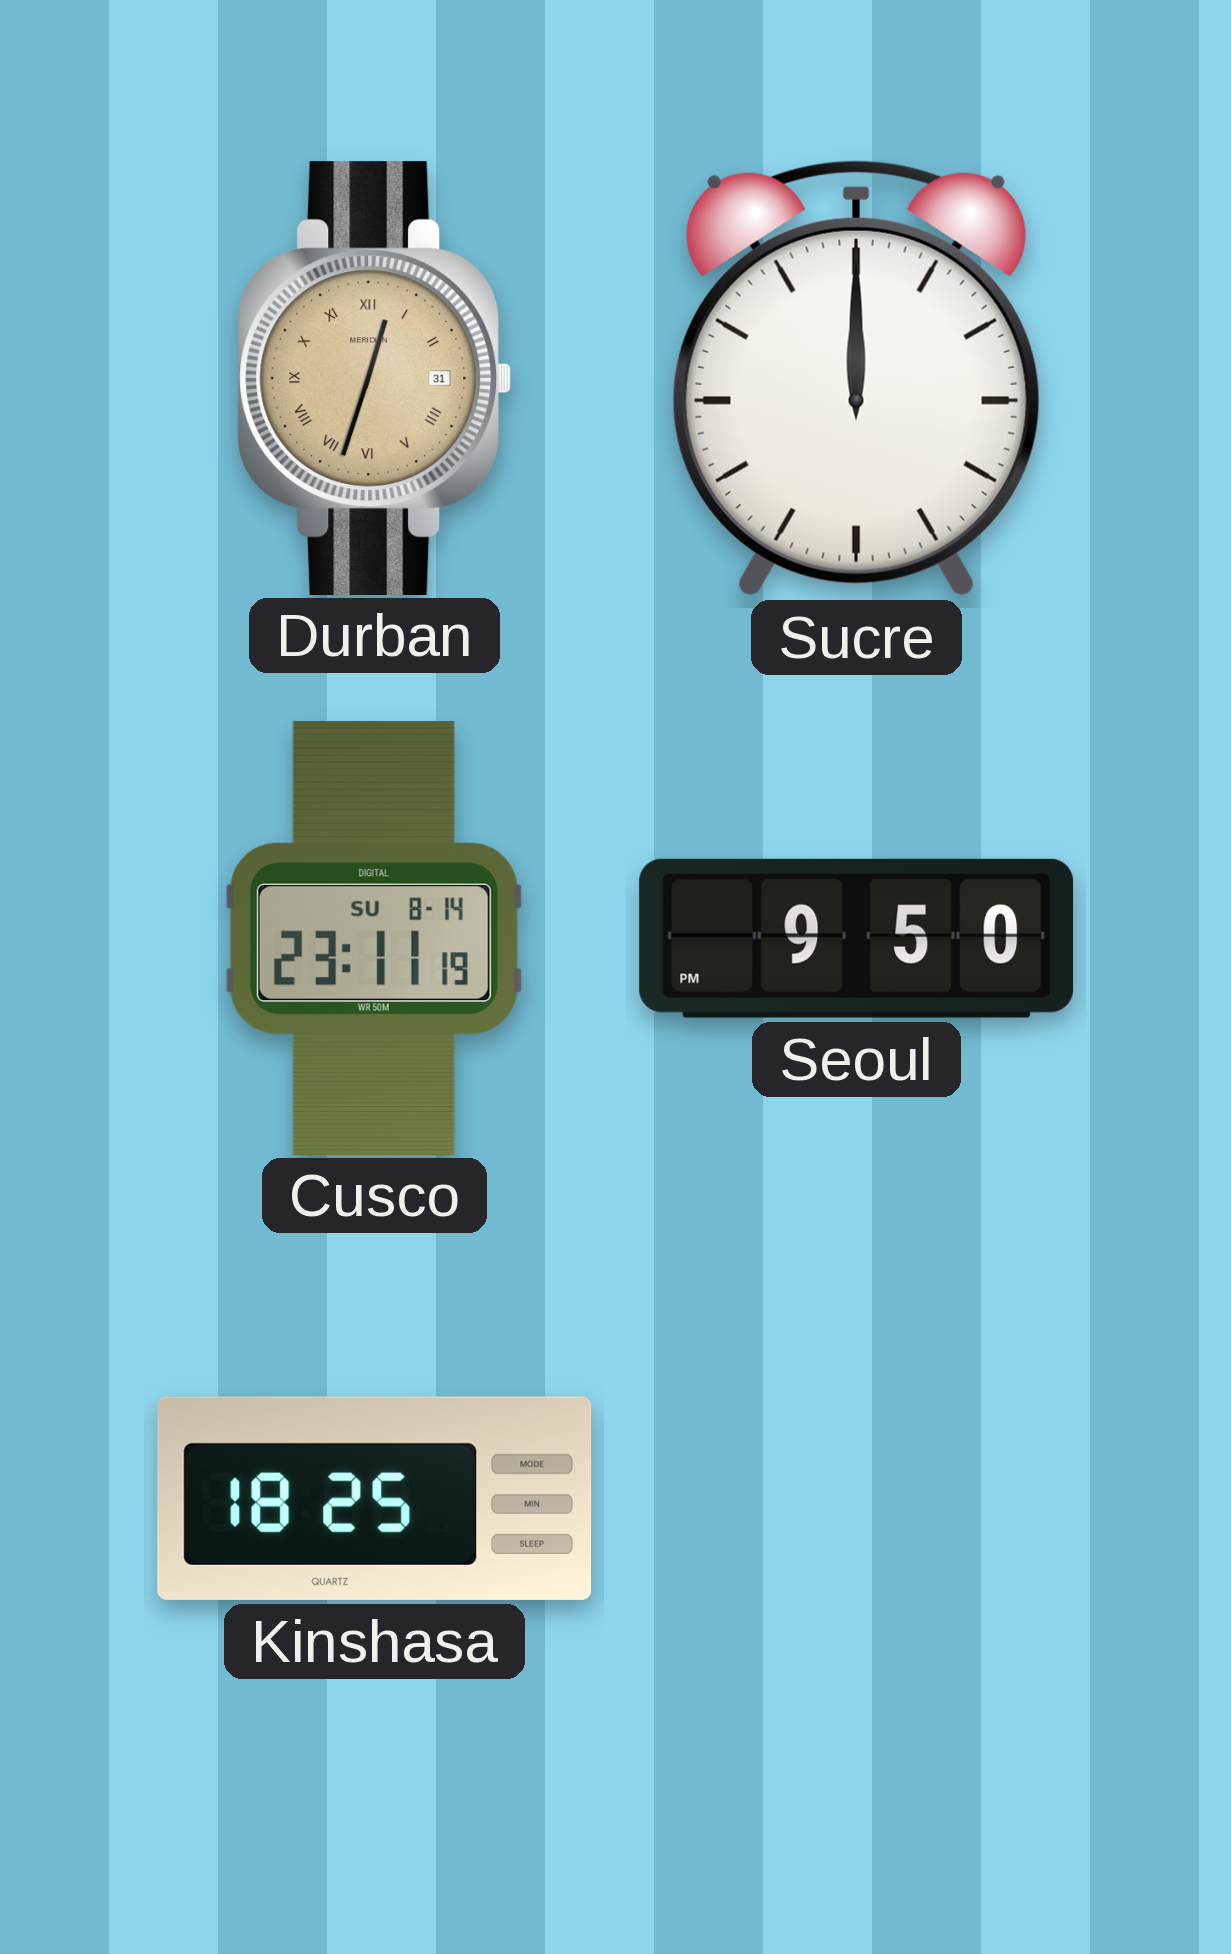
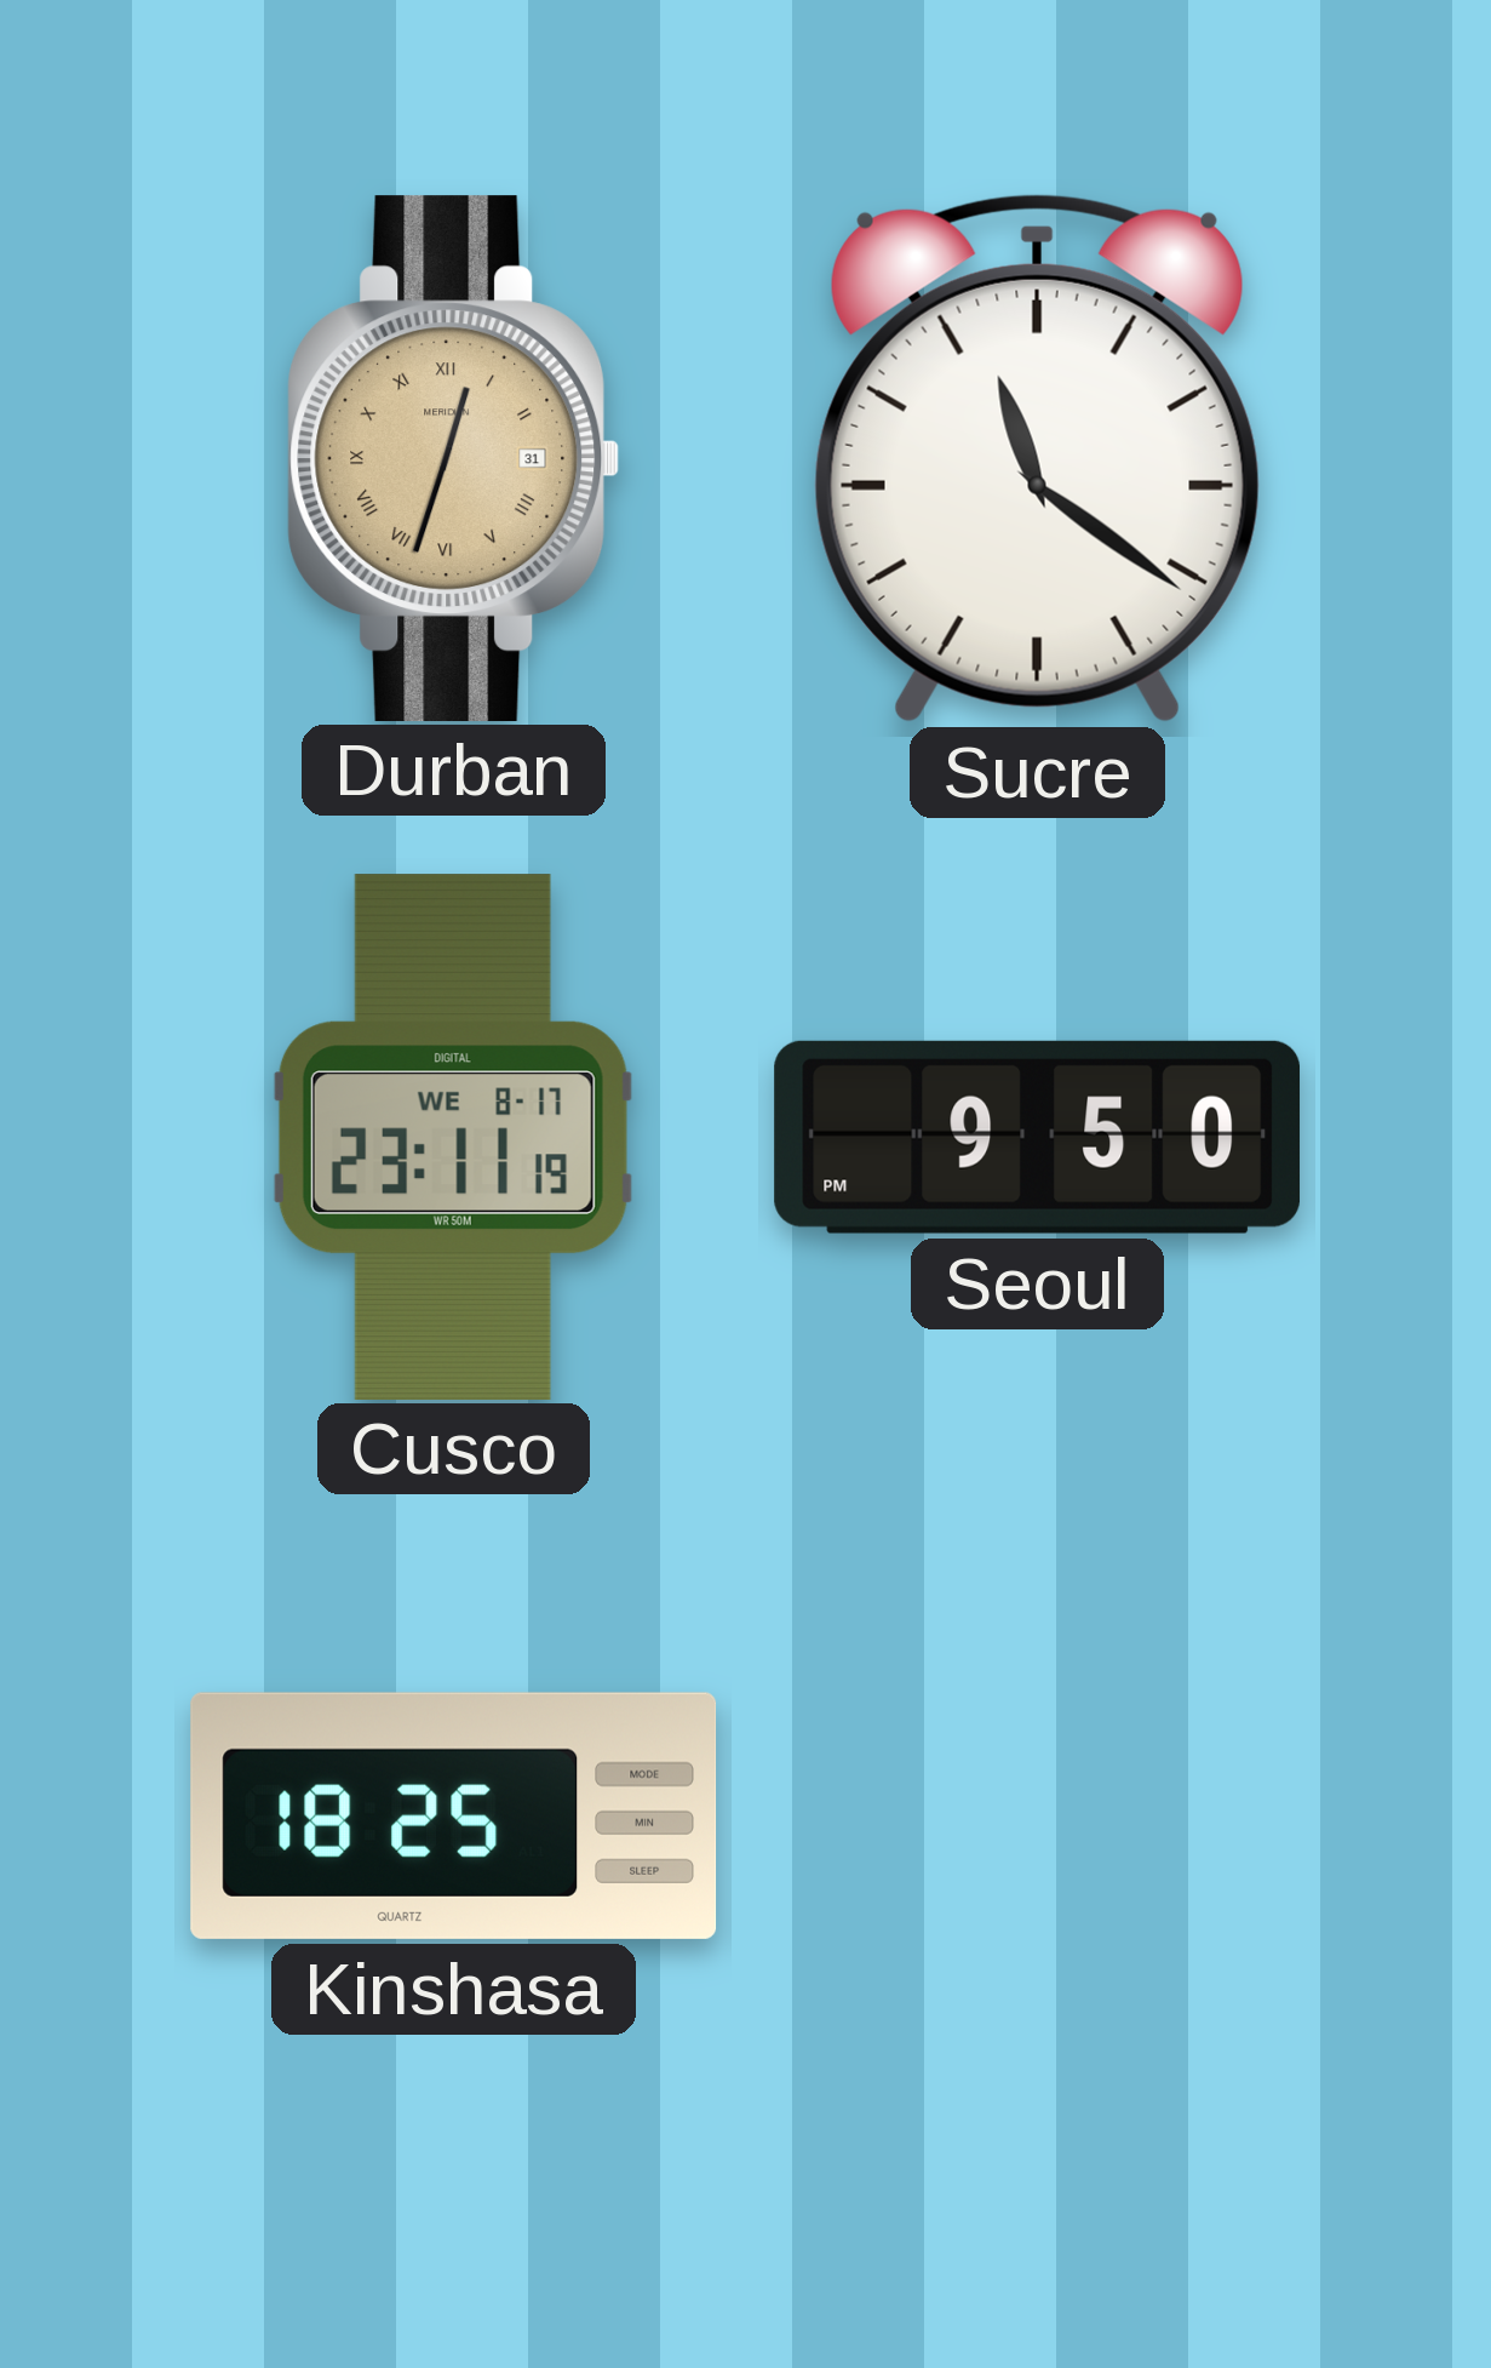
Sucre: 12:00 -> 11:21 (1037, 458)
Cusco date: SU 8-14 -> WE 8-17 (453, 1137)
